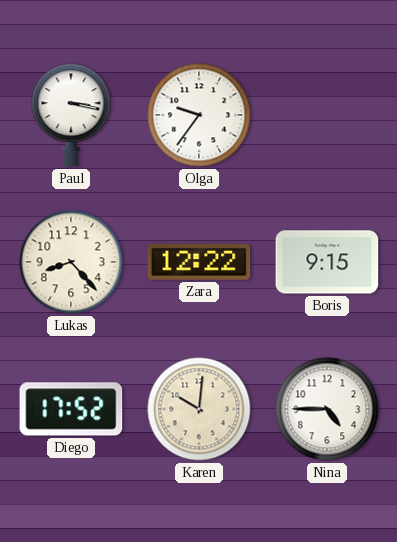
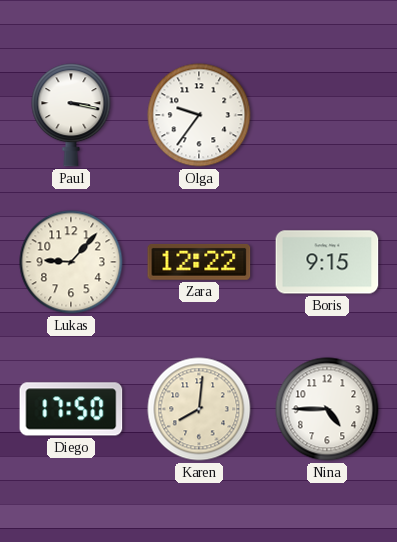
Lukas: 8:23 -> 9:07 (71, 262)
Diego: 17:52 -> 17:50 (71, 409)
Karen: 10:01 -> 8:01 (199, 409)
